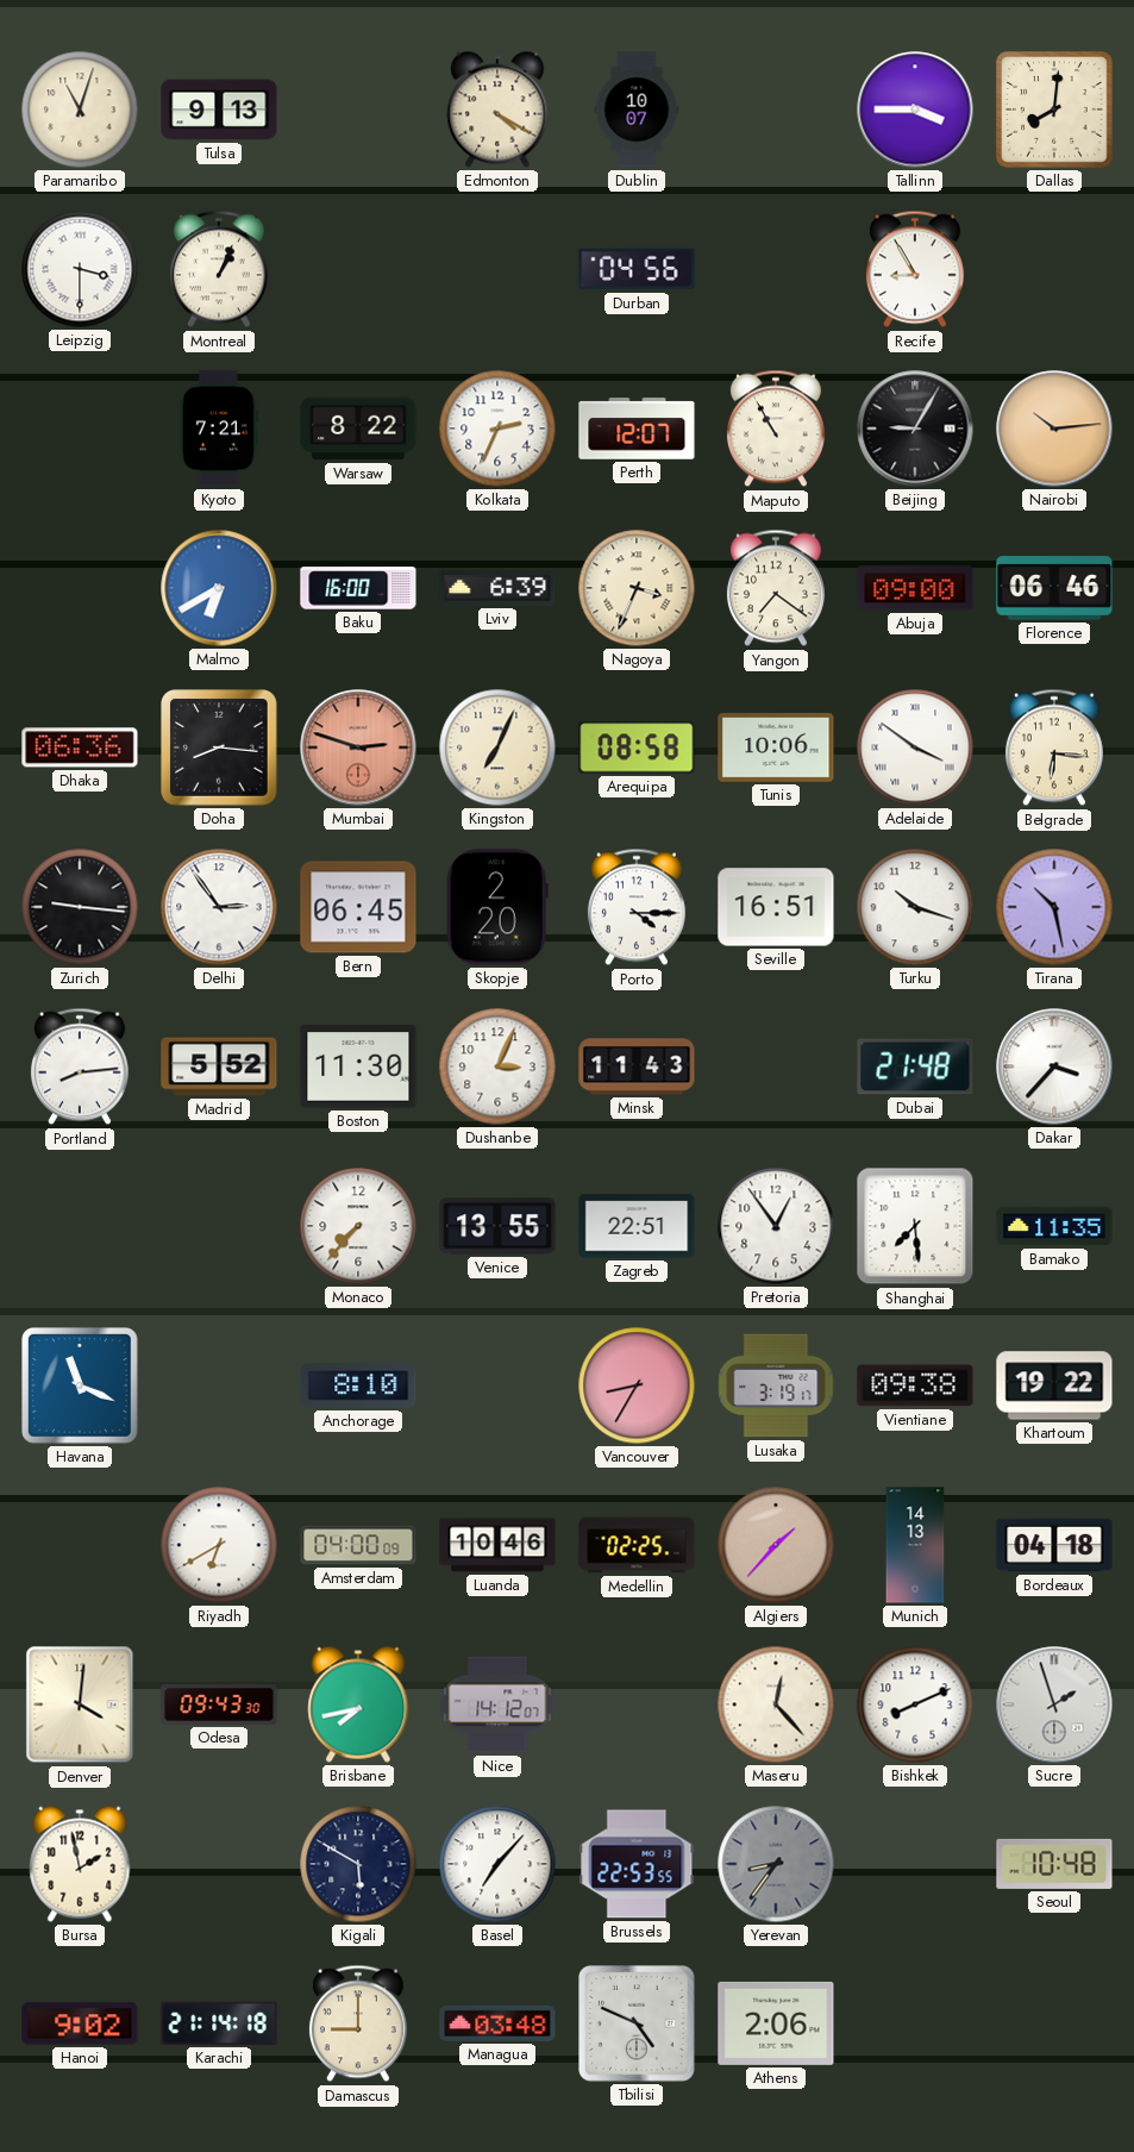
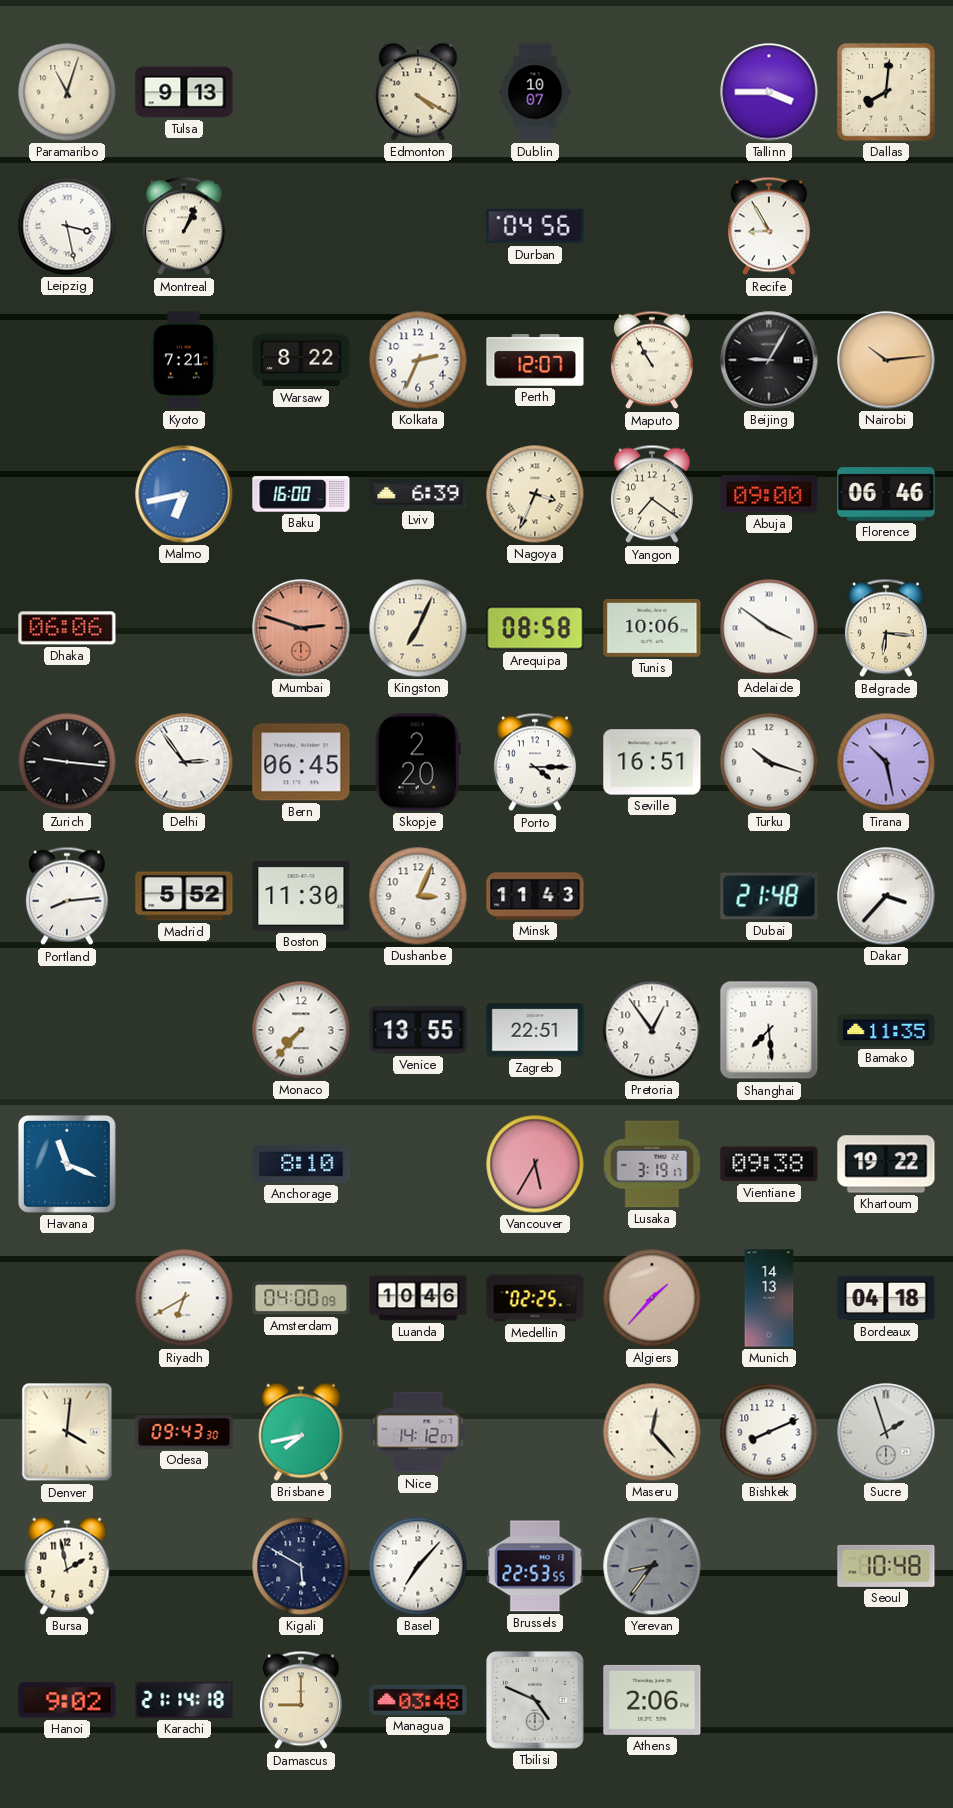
Leipzig: 3:30 -> 3:28 (67, 226)
Malmo: 6:40 -> 6:43 (184, 494)
Dhaka: 06:36 -> 06:06 (67, 628)
Doha: 8:16 -> none (219, 747)
Vancouver: 8:35 -> 5:35 (535, 1164)
